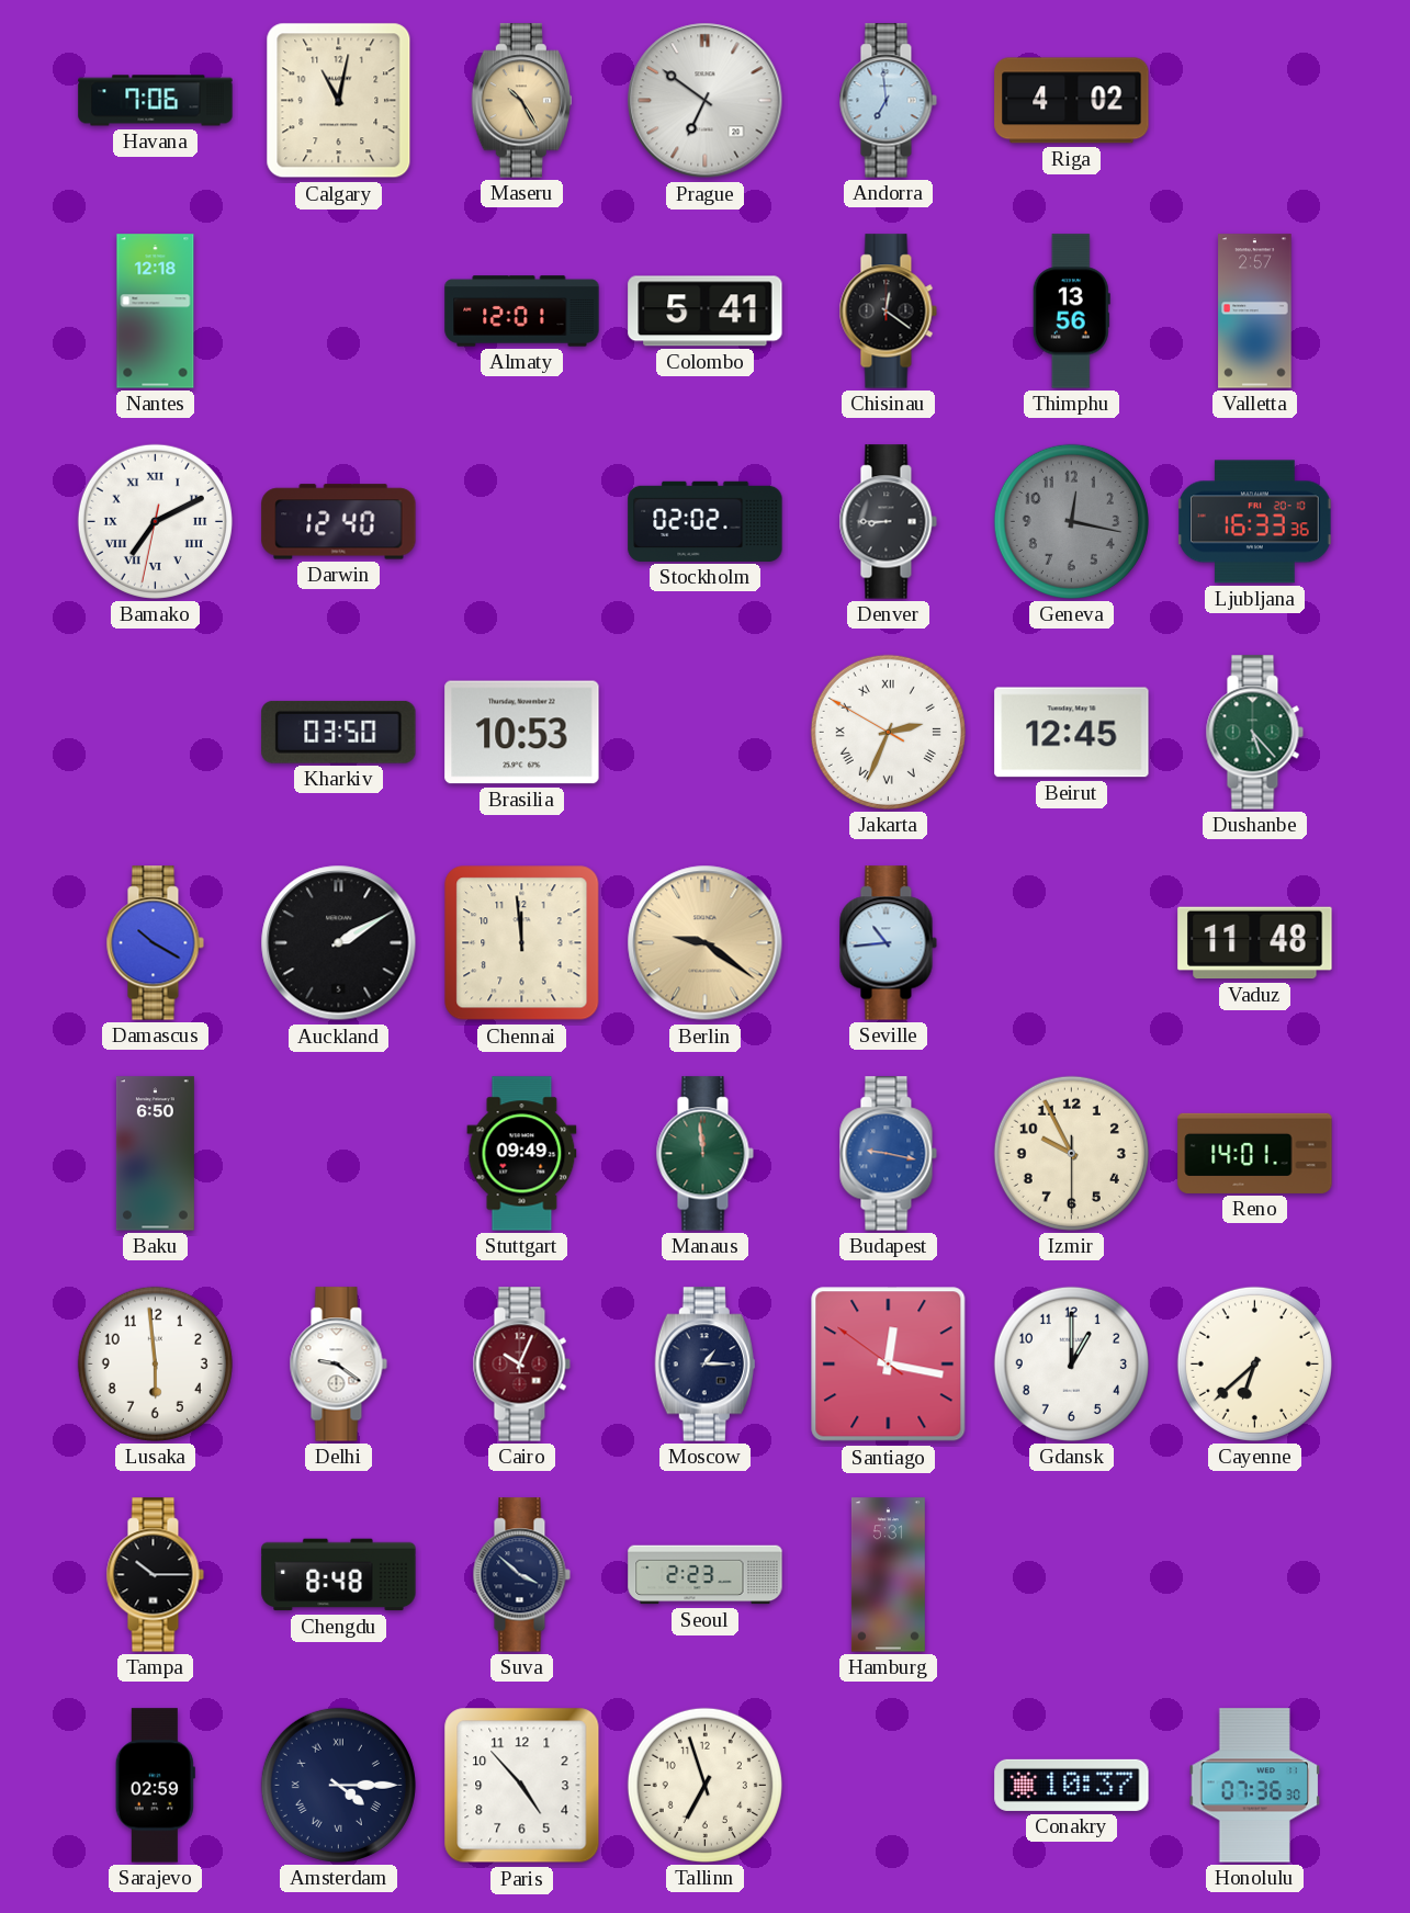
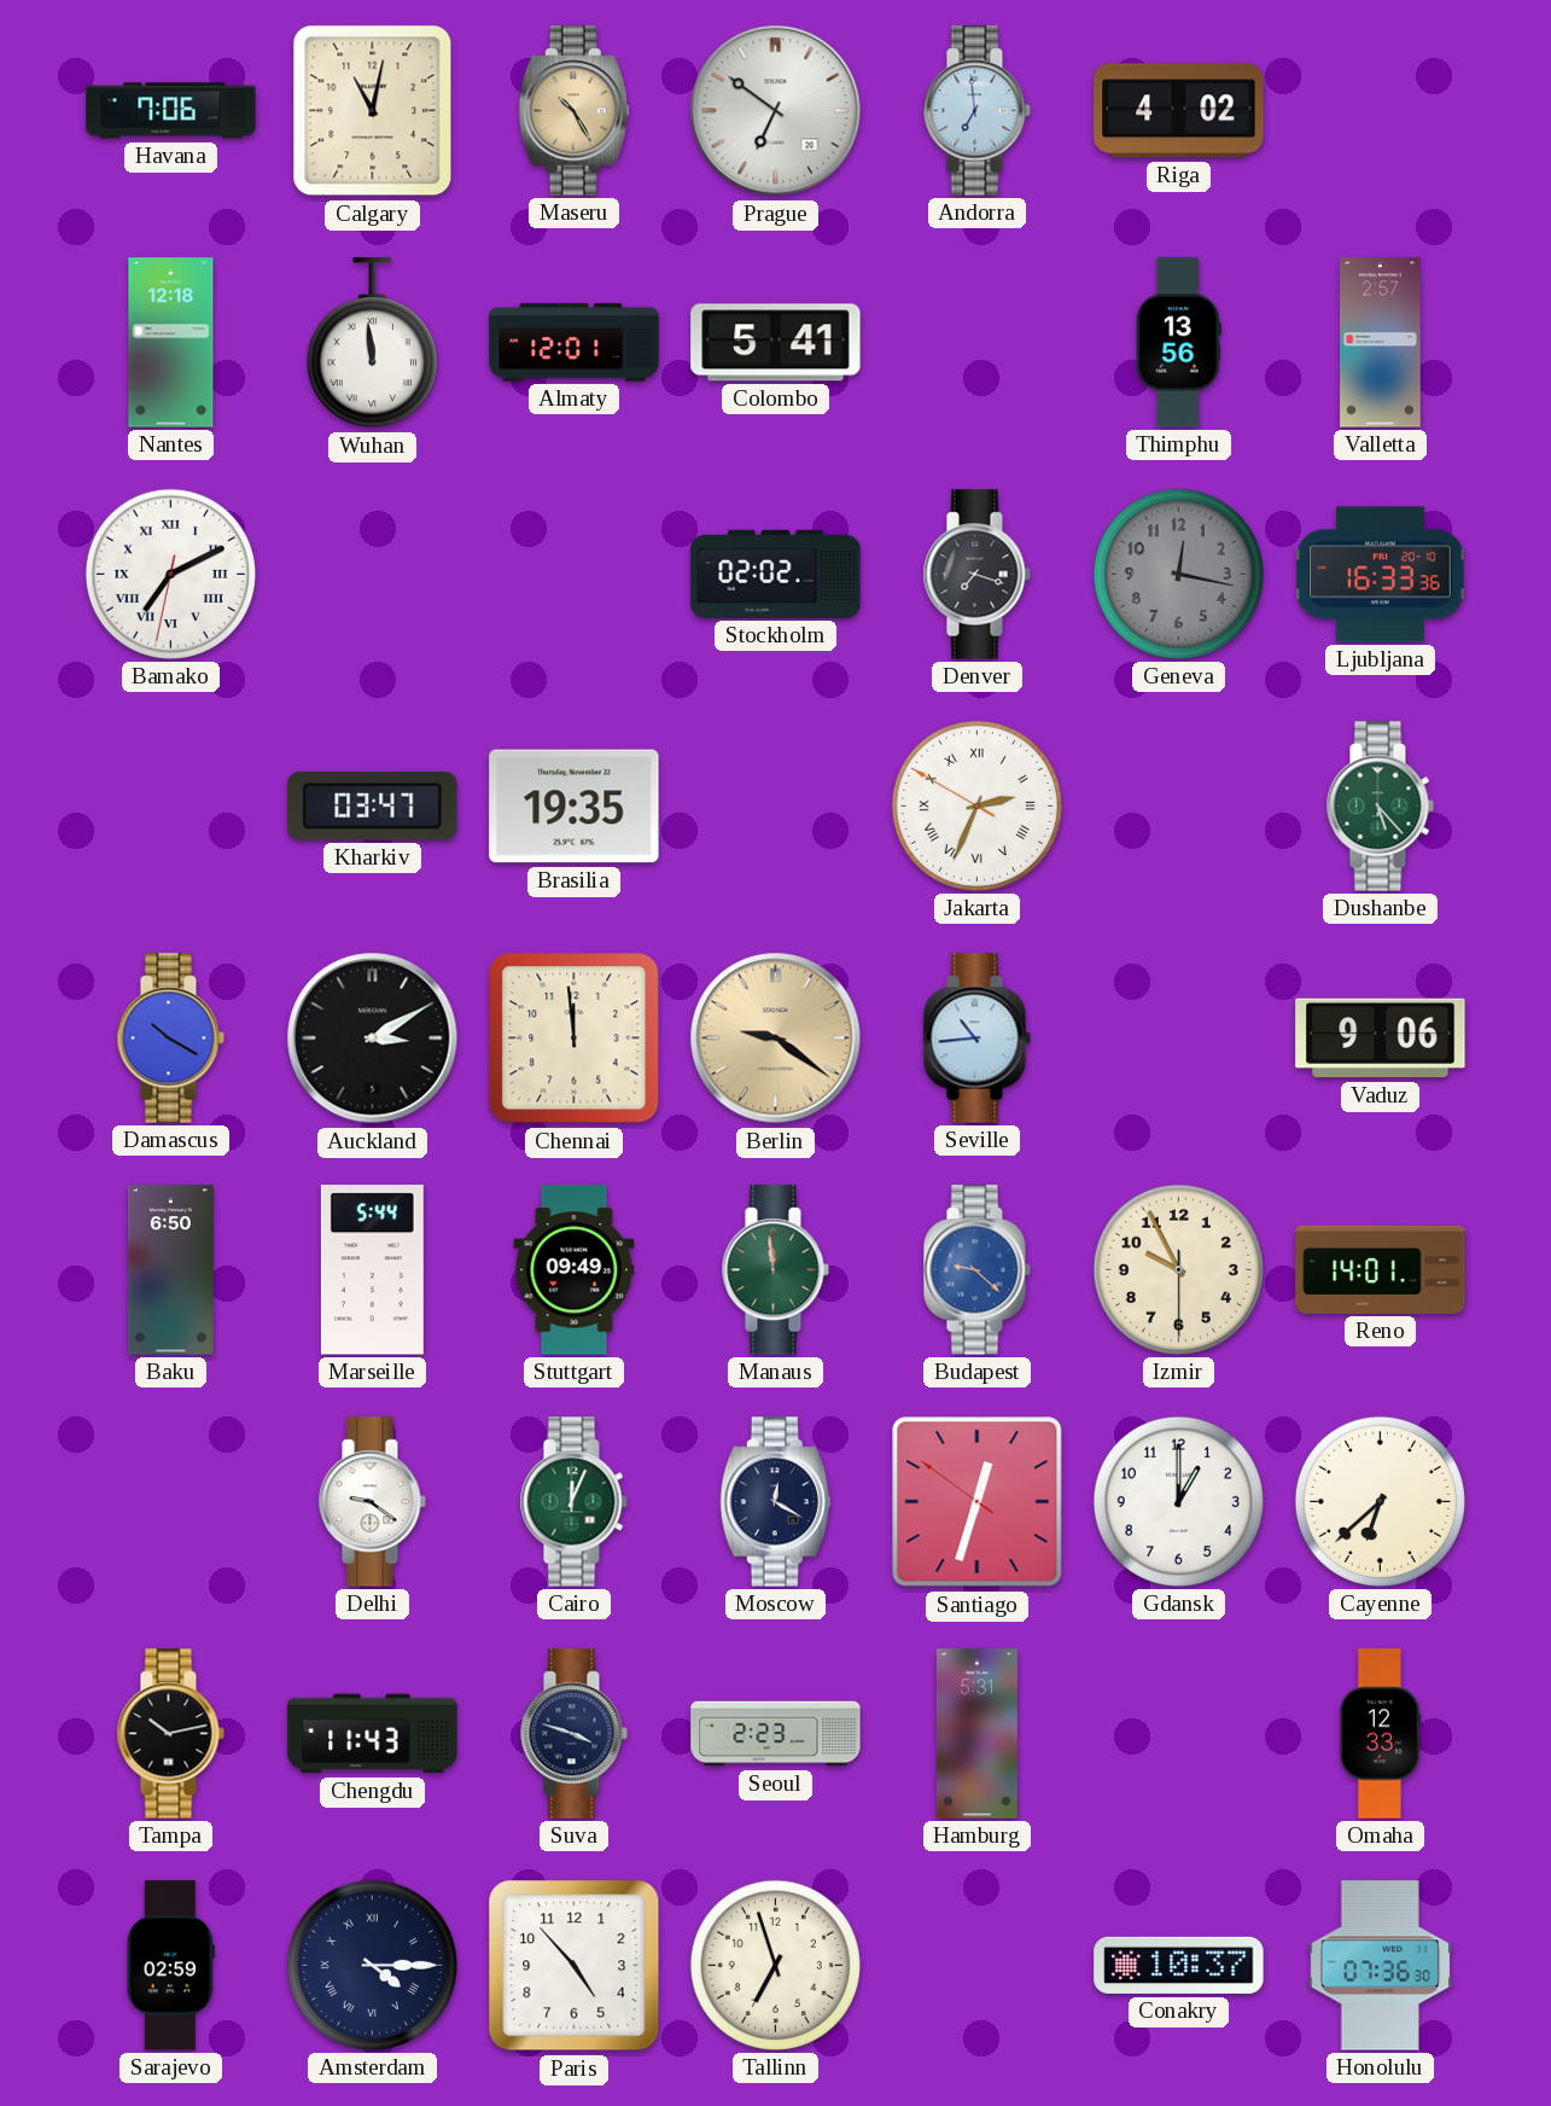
Wuhan: none -> 11:59 (372, 343)
Chisinau: 12:21 -> none (888, 312)
Darwin: 12:40 -> none (339, 522)
Denver: 8:45 -> 7:18 (976, 575)
Kharkiv: 03:50 -> 03:47 (373, 805)
Brasilia: 10:53 -> 19:35 (575, 807)
Beirut: 12:45 -> none (1072, 733)
Auckland: 2:10 -> 3:10 (373, 1039)
Vaduz: 11:48 -> 9:06 (1381, 1039)
Marseille: none -> 5:44 (372, 1270)
Budapest: 9:17 -> 9:22 (976, 1270)
Lusaka: 5:59 -> none (155, 1363)
Cairo: 10:04 -> 12:04 (573, 1502)
Cairo dial: burgundy -> green (573, 1502)
Moscow: 1:15 -> 12:20 (775, 1502)
Santiago: 12:16 -> 12:32 (978, 1502)
Tampa: 10:15 -> 10:13 (170, 1734)
Chengdu: 8:48 -> 11:43 (373, 1734)
Suva: 3:52 -> 3:48 (573, 1734)
Omaha: none -> 12:33 (1380, 1734)
